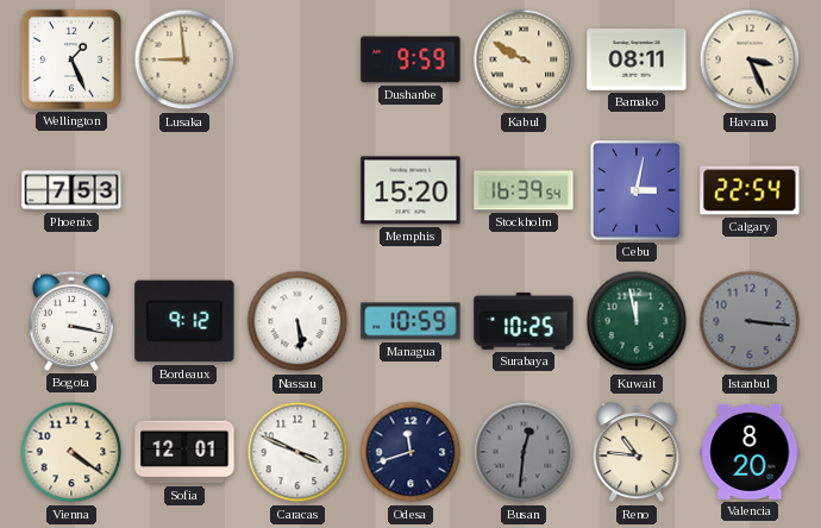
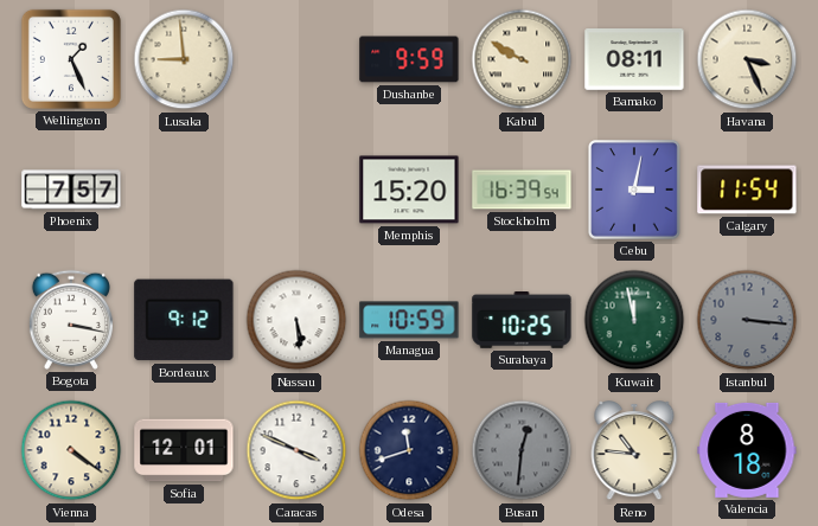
Phoenix: 7:53 -> 7:57 (71, 190)
Calgary: 22:54 -> 11:54 (747, 190)
Valencia: 8:20 -> 8:18 (747, 450)
